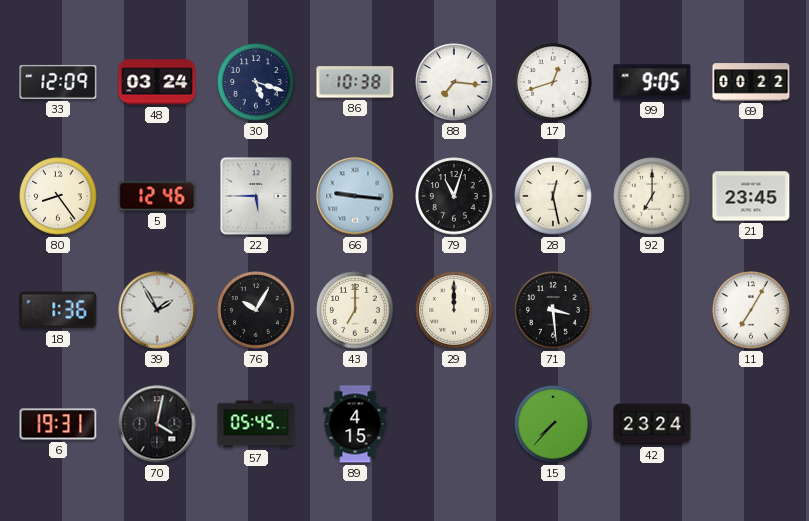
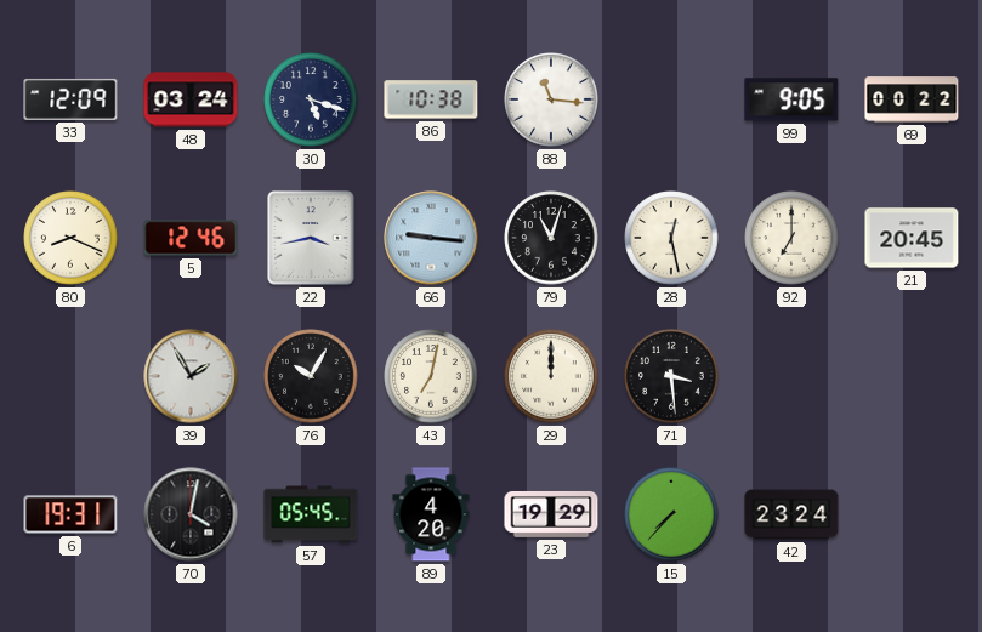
88: 7:16 -> 11:16 (551, 99)
17: 12:42 -> none (553, 82)
80: 8:24 -> 8:19 (70, 238)
22: 5:45 -> 3:43 (311, 238)
21: 23:45 -> 20:45 (912, 238)
18: 1:36 -> none (58, 310)
43: 7:00 -> 7:02 (431, 376)
11: 7:05 -> none (751, 310)
89: 4:15 -> 4:20 (431, 514)
23: none -> 19:29 (551, 514)
